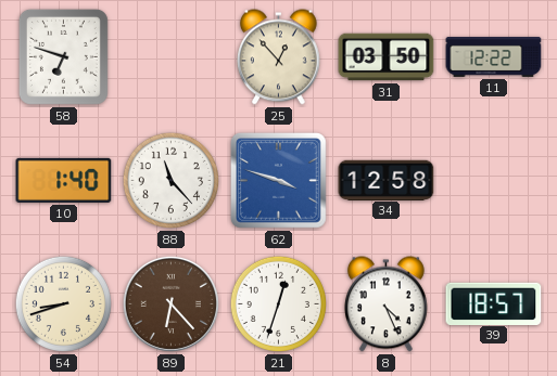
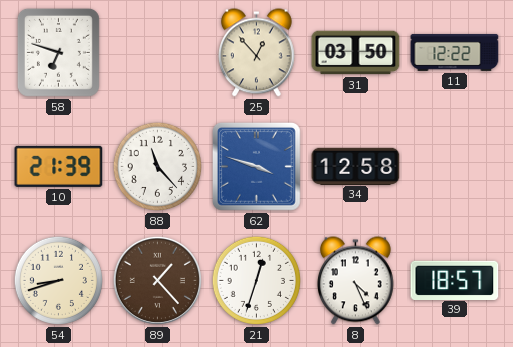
10: 1:40 -> 21:39 (59, 166)
89: 6:23 -> 1:23 (157, 280)
